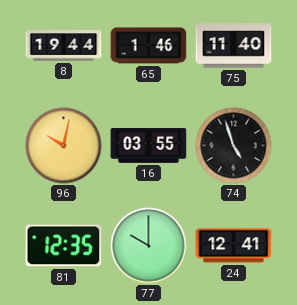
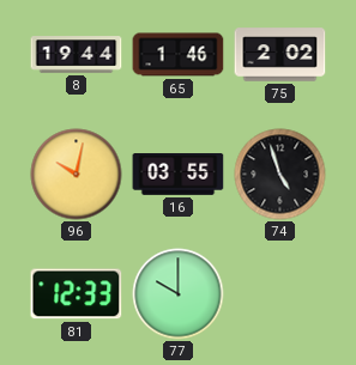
75: 11:40 -> 2:02 (280, 55)
81: 12:35 -> 12:33 (77, 294)
24: 12:41 -> none (234, 246)
